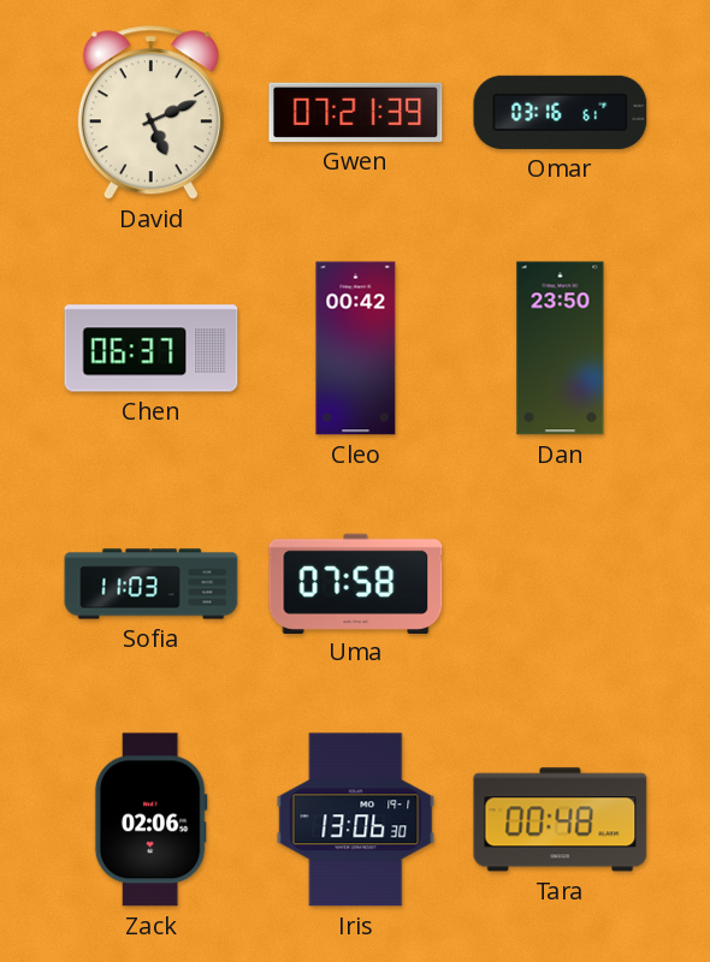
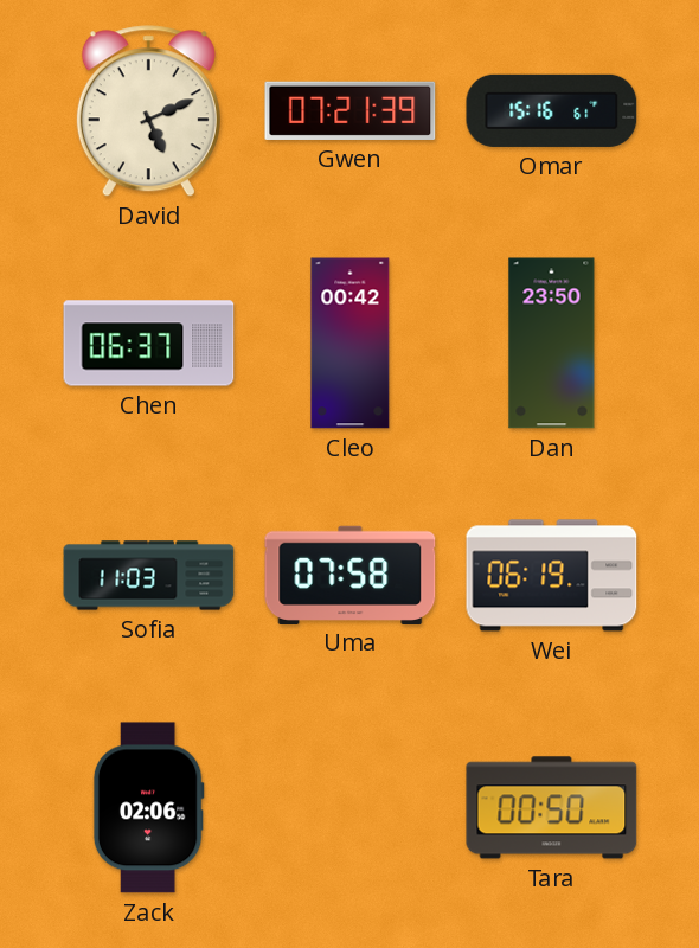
Omar: 03:16 -> 15:16 (552, 110)
Wei: none -> 06:19 (552, 576)
Iris: 13:06 -> none (356, 820)
Tara: 00:48 -> 00:50 (552, 808)
